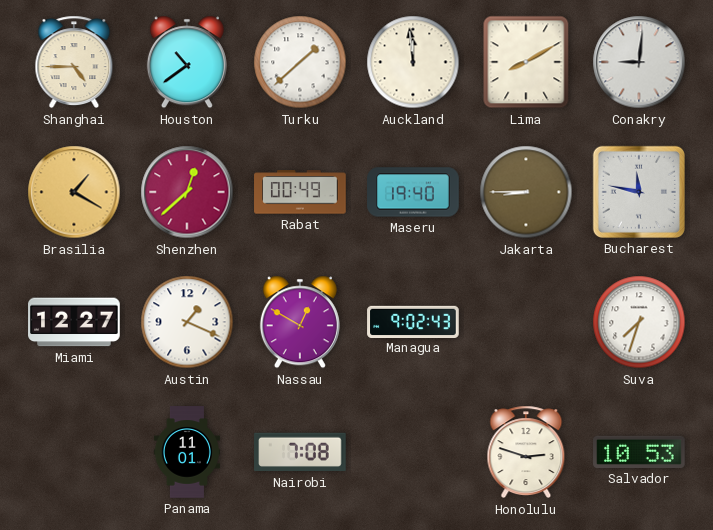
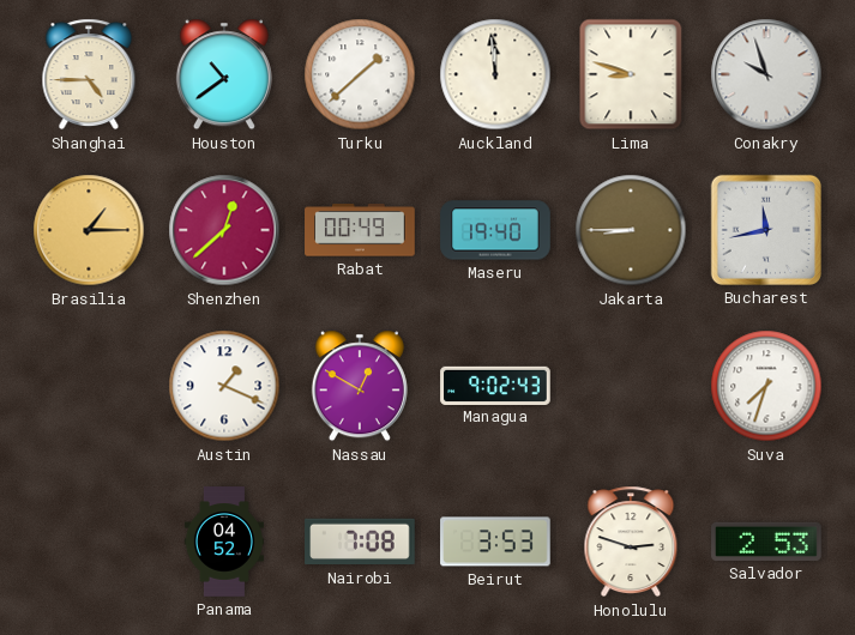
Lima: 8:10 -> 8:48 (631, 74)
Conakry: 9:01 -> 9:57 (766, 74)
Brasilia: 1:20 -> 1:15 (89, 230)
Bucharest: 11:47 -> 11:43 (766, 230)
Miami: 12:27 -> none (74, 322)
Panama: 11:01 -> 04:52 (224, 542)
Beirut: none -> 3:53 (495, 542)
Salvador: 10:53 -> 2:53 (766, 542)
